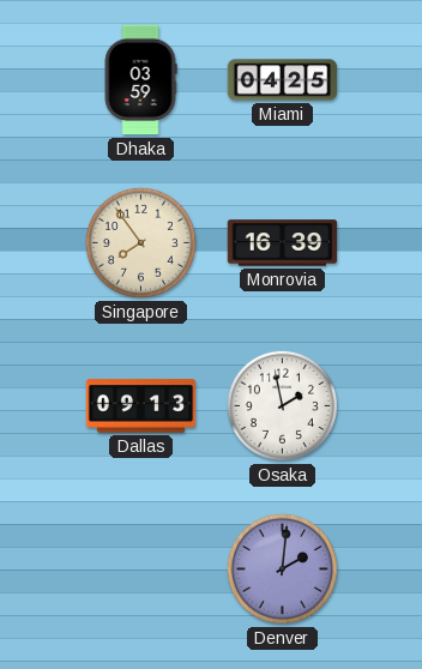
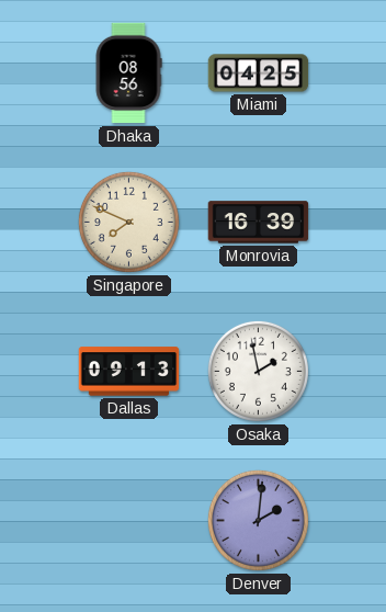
Dhaka: 03:59 -> 08:56 (128, 73)
Singapore: 7:54 -> 7:49 (128, 222)
